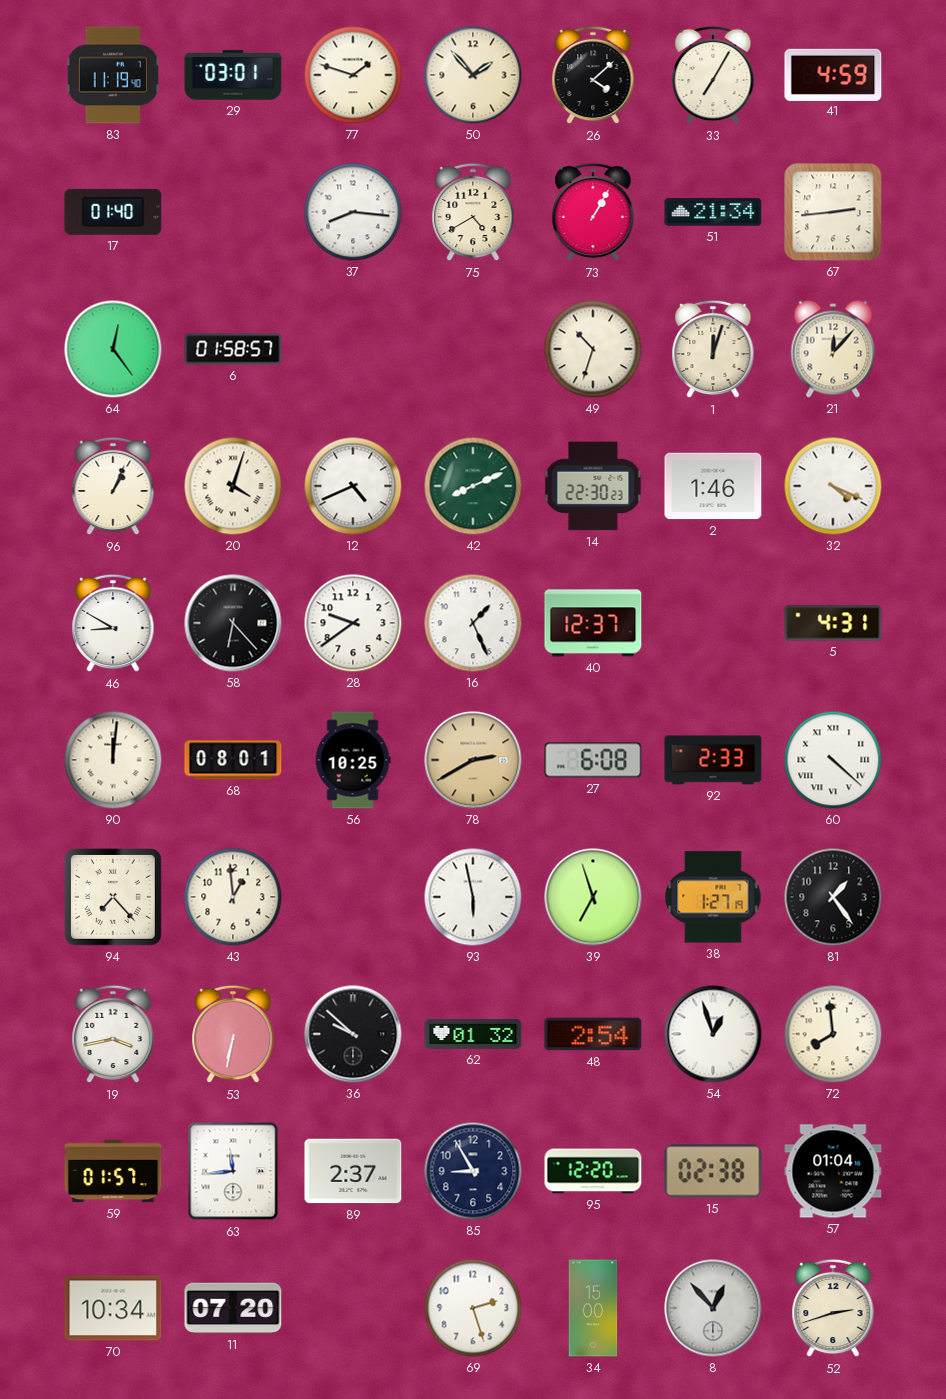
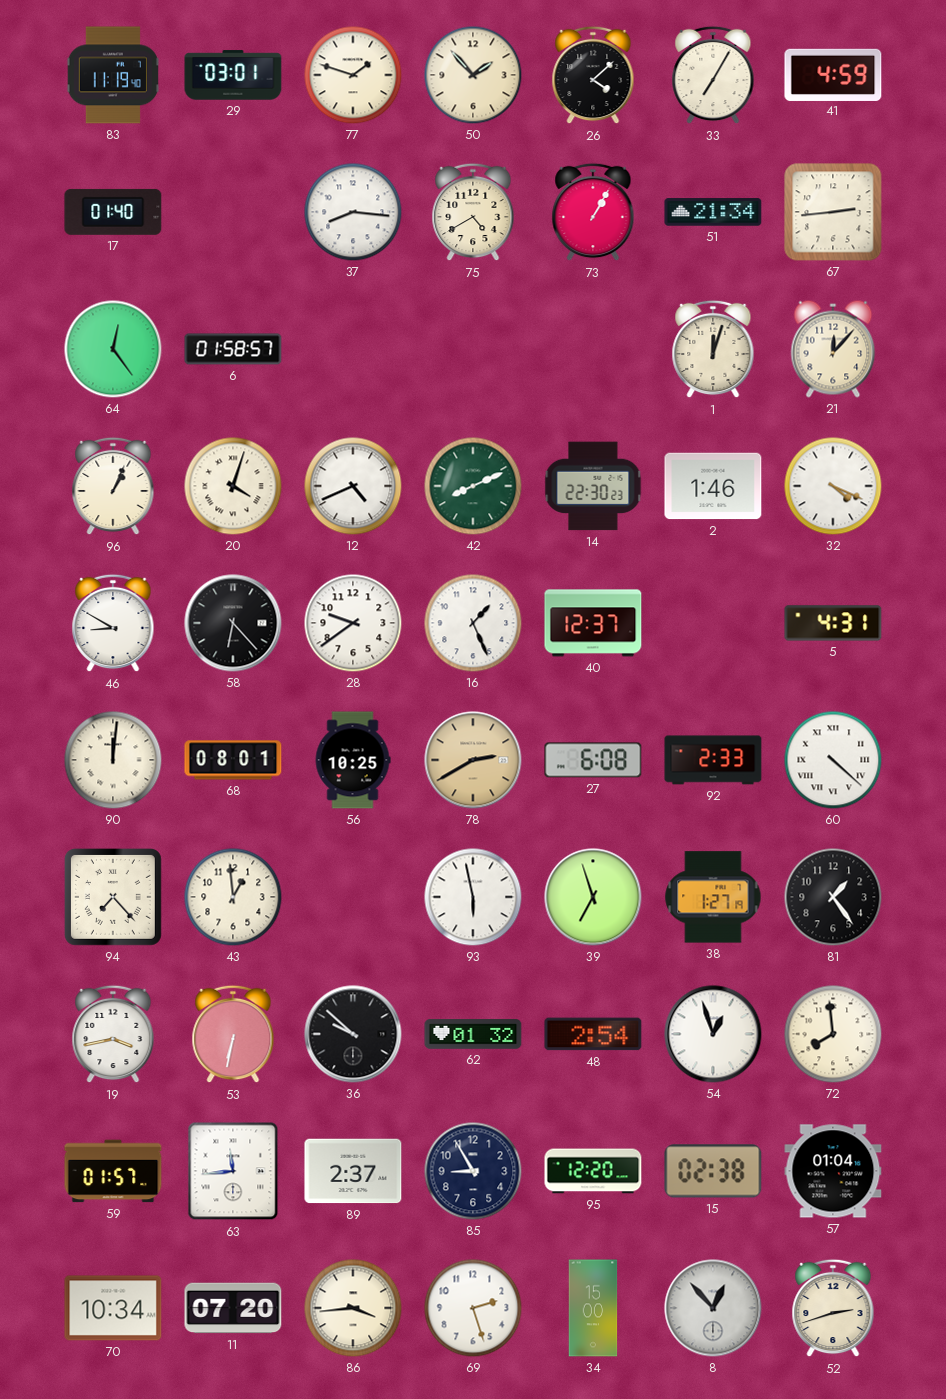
49: 10:33 -> none (593, 349)
86: none -> 3:44 (353, 1308)
